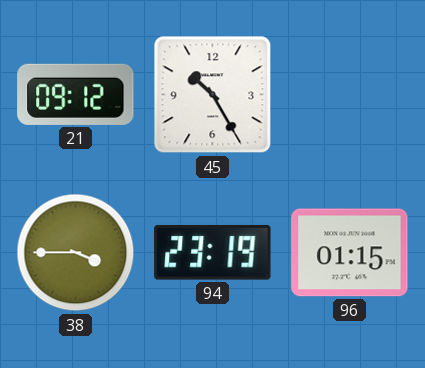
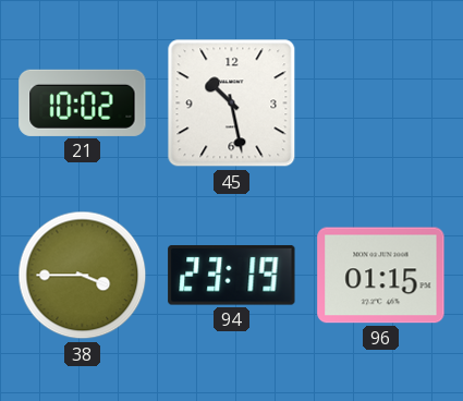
21: 09:12 -> 10:02 (83, 102)
45: 10:25 -> 10:28 (232, 104)
